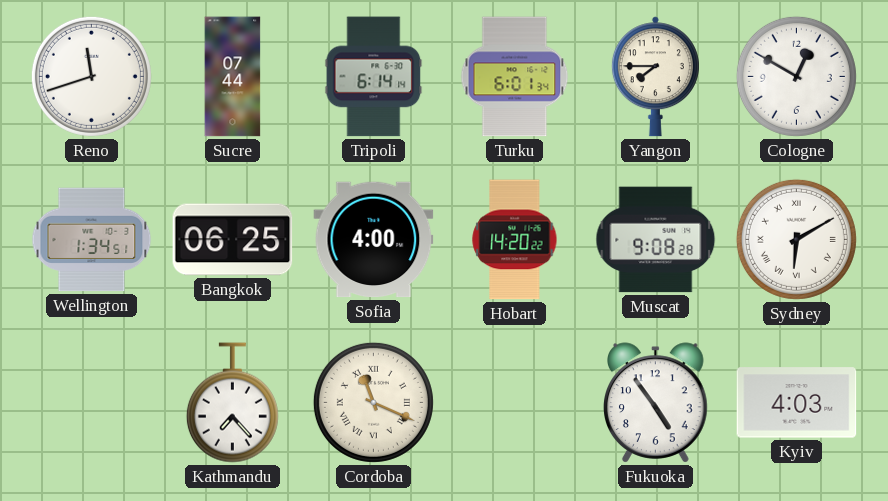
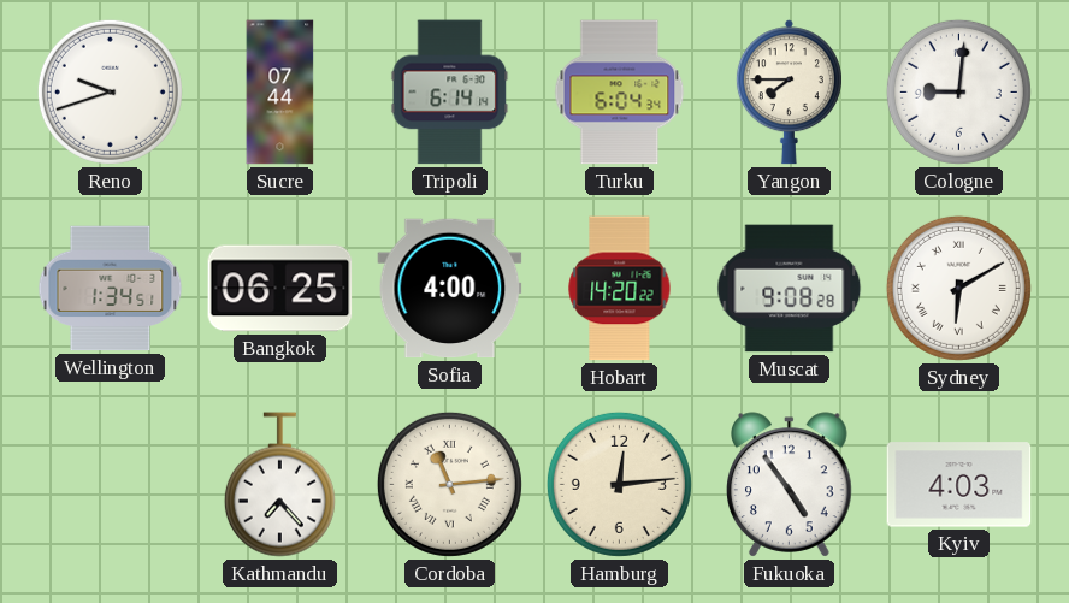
Reno: 11:42 -> 9:42 (110, 91)
Turku: 6:01 -> 6:04 (620, 93)
Cologne: 12:50 -> 9:01 (958, 91)
Cordoba: 11:19 -> 11:14 (449, 484)
Hamburg: none -> 12:14 (619, 484)
